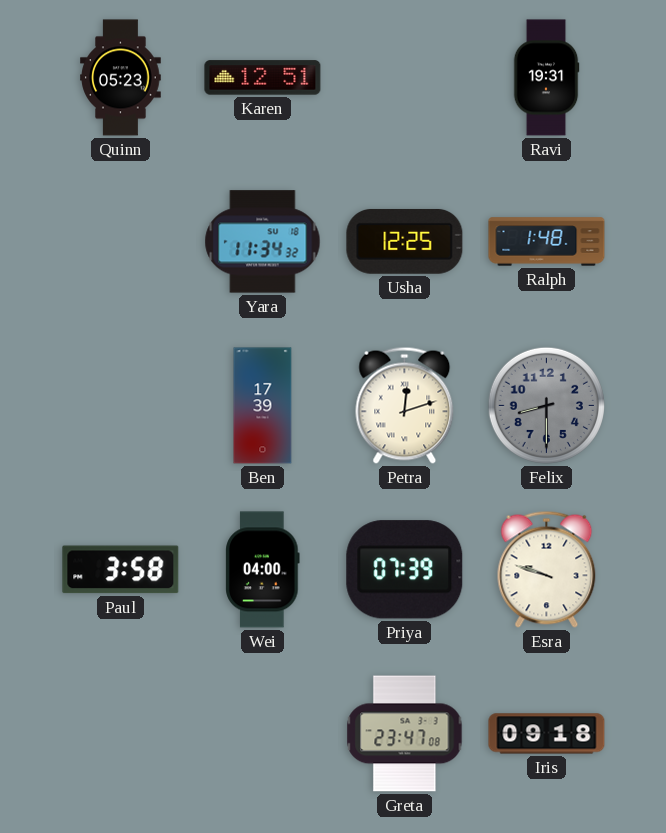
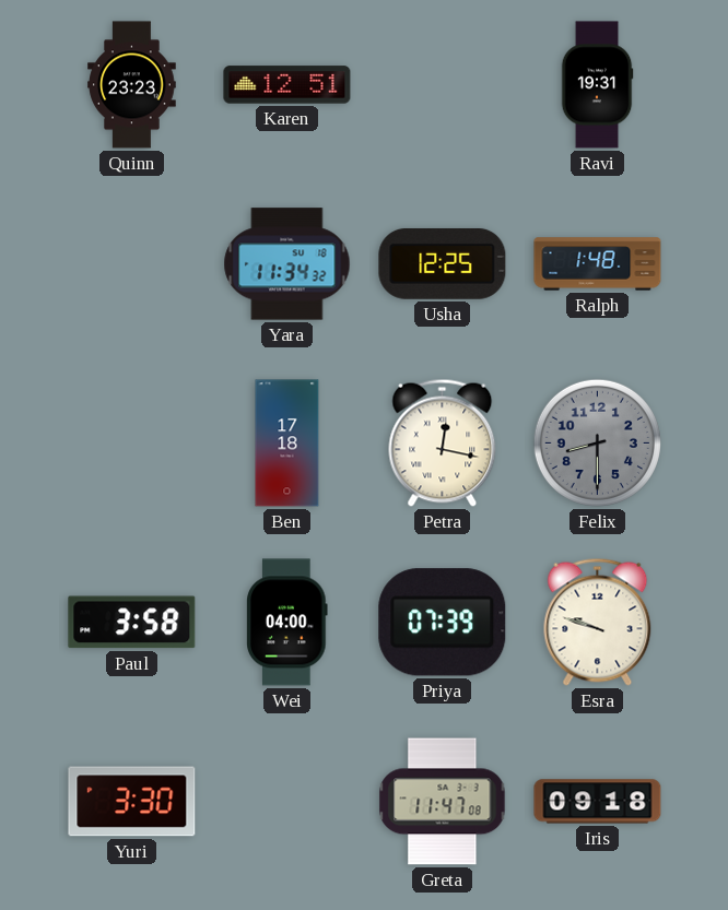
Quinn: 05:23 -> 23:23 (132, 85)
Ben: 17:39 -> 17:18 (287, 444)
Petra: 12:12 -> 12:17 (443, 442)
Yuri: none -> 3:30 (132, 802)
Greta: 23:47 -> 11:47 (443, 802)
